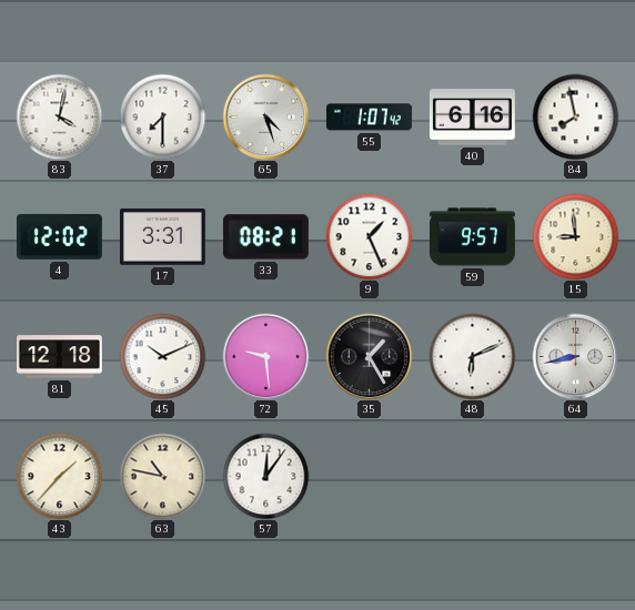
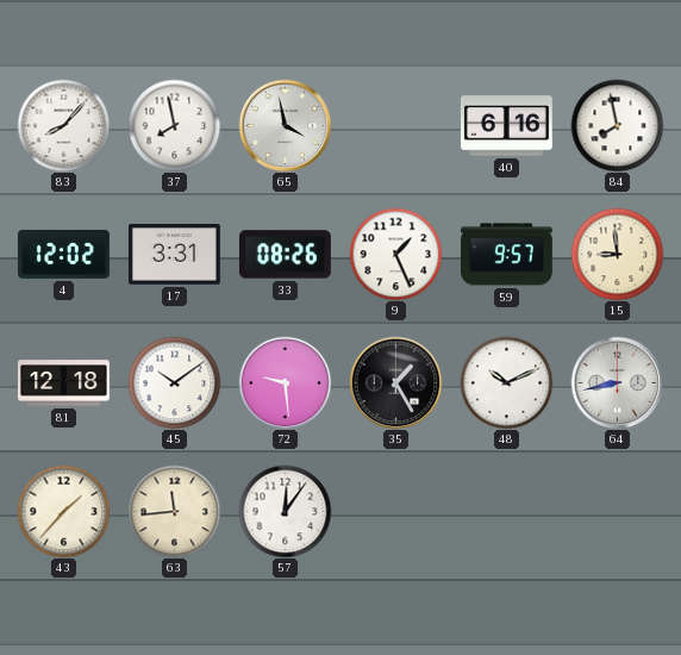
83: 4:02 -> 8:07 (63, 125)
37: 7:30 -> 7:58 (174, 125)
65: 4:27 -> 3:58 (285, 125)
55: 1:07 -> none (369, 118)
33: 08:21 -> 08:26 (285, 255)
45: 10:11 -> 10:09 (174, 382)
48: 6:11 -> 10:11 (506, 382)
63: 10:47 -> 11:44 (174, 511)
